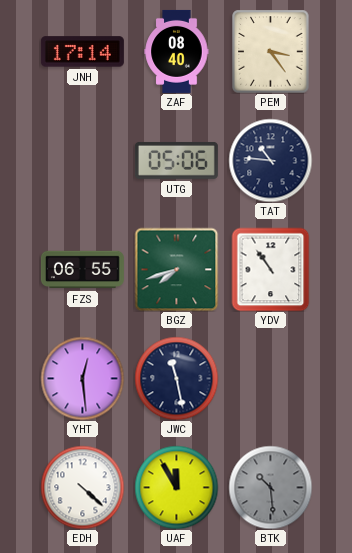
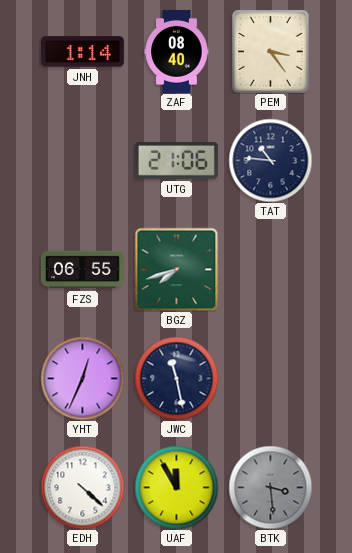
JNH: 17:14 -> 1:14 (82, 52)
UTG: 05:06 -> 21:06 (176, 160)
YDV: 10:54 -> none (271, 269)
YHT: 12:29 -> 12:34 (82, 378)
BTK: 10:29 -> 3:29 (270, 487)
